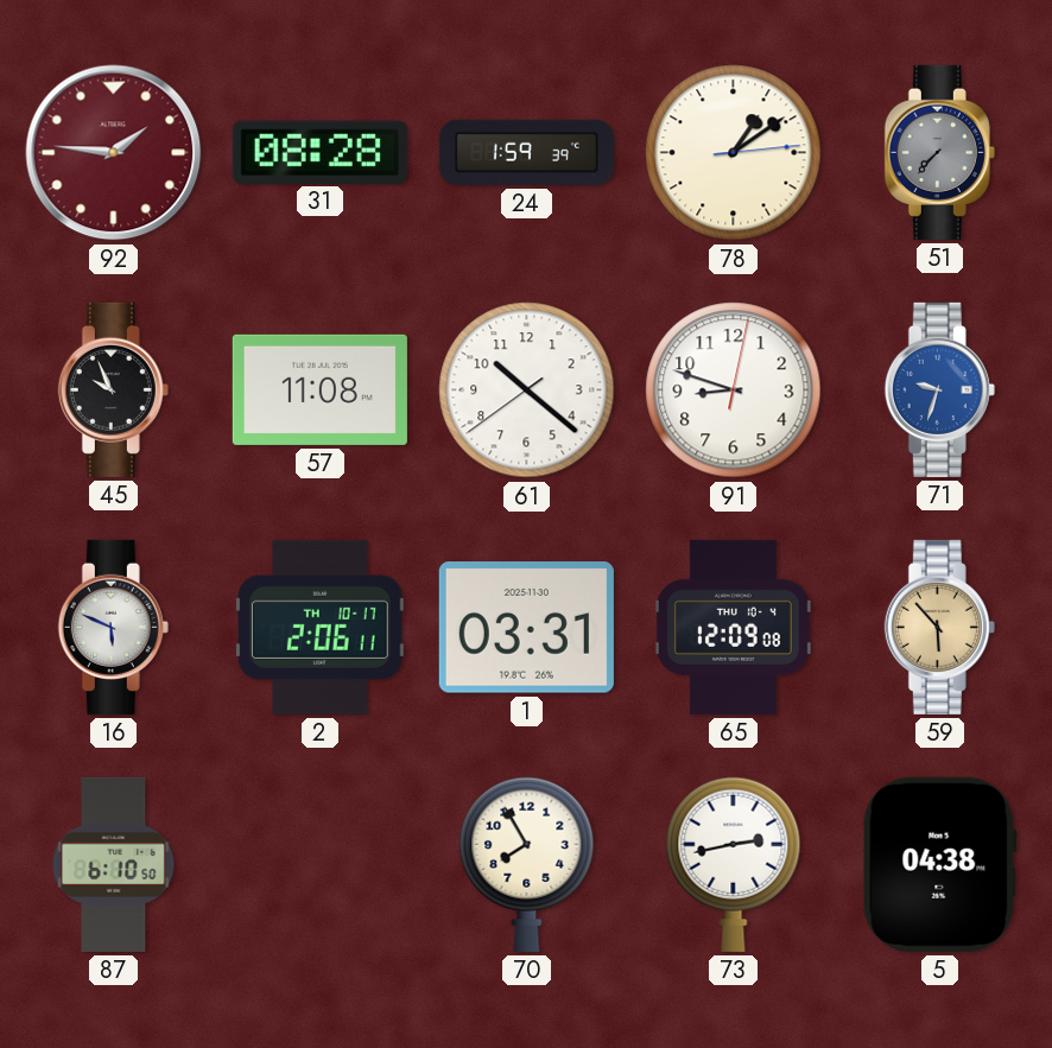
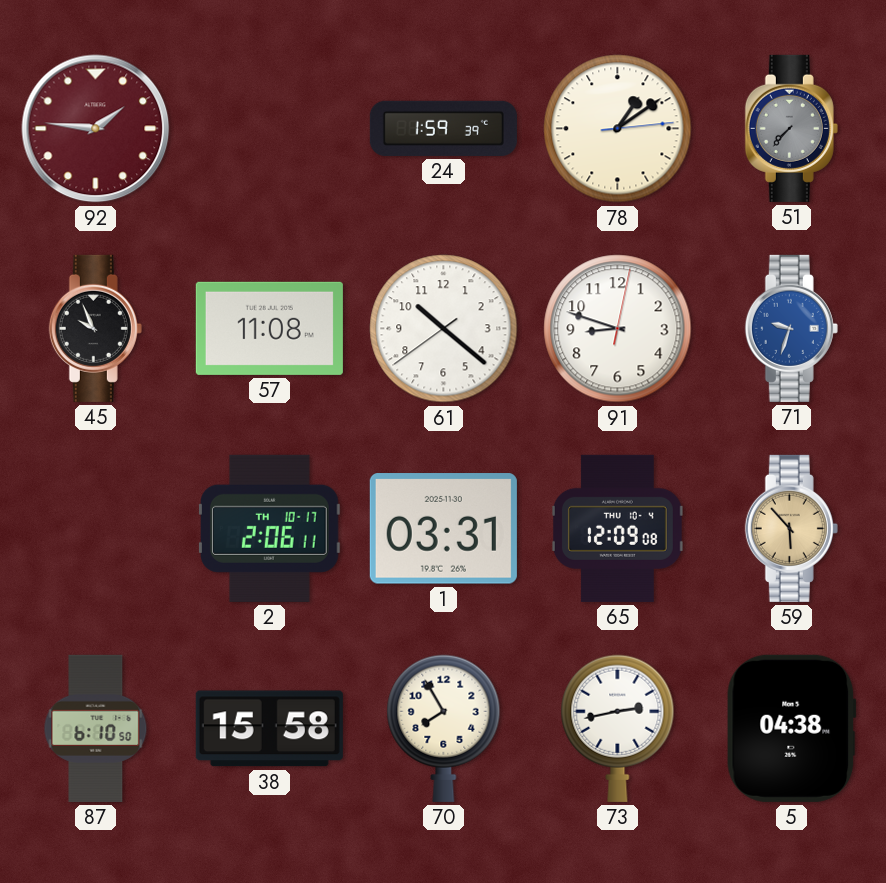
31: 08:28 -> none (319, 152)
16: 5:49 -> none (113, 627)
38: none -> 15:58 (269, 729)
